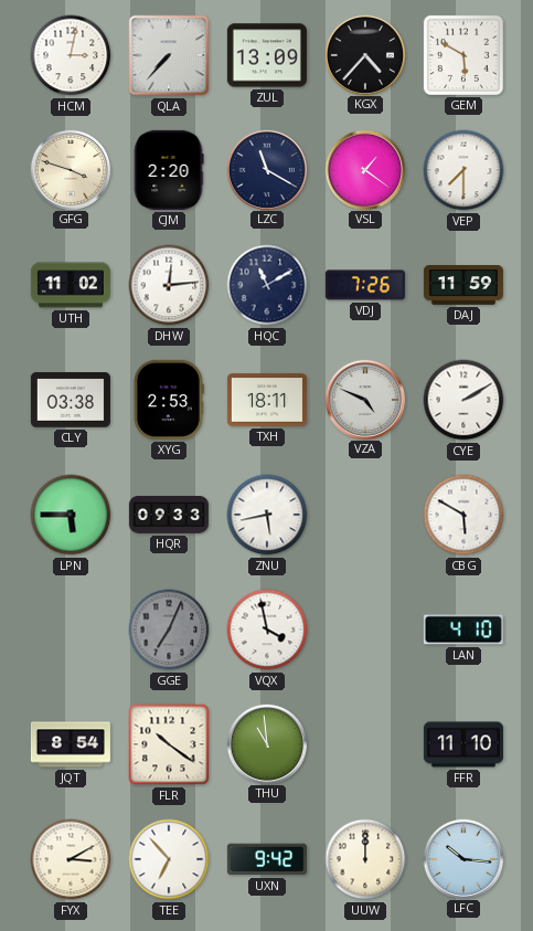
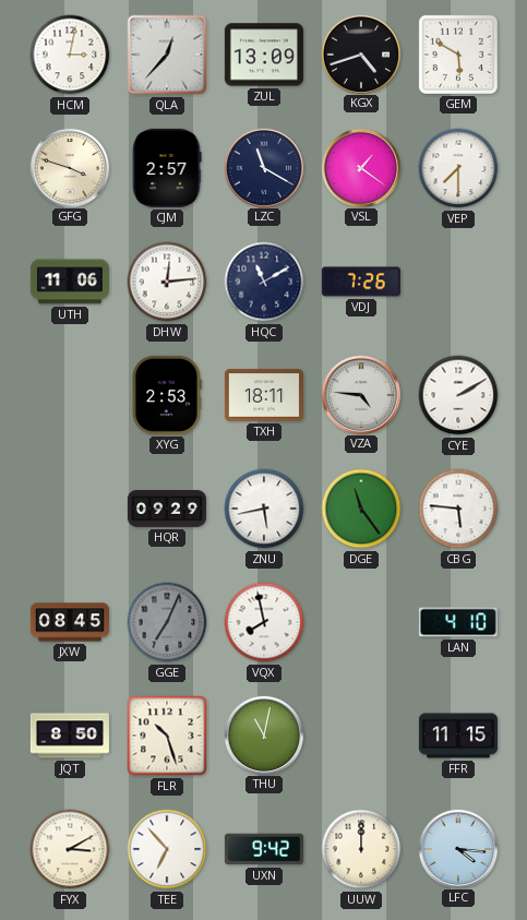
QLA: 7:37 -> 12:37 (167, 55)
KGX: 4:37 -> 4:42 (360, 53)
CJM: 2:20 -> 2:57 (167, 168)
UTH: 11:02 -> 11:06 (70, 282)
DAJ: 11:59 -> none (463, 285)
CLY: 03:38 -> none (71, 400)
VZA: 4:49 -> 4:46 (360, 394)
LPN: 5:45 -> none (71, 515)
HQR: 09:33 -> 09:29 (167, 509)
DGE: none -> 11:24 (361, 509)
CBG: 5:50 -> 5:46 (458, 509)
JXW: none -> 08:45 (70, 622)
VQX: 3:58 -> 7:58 (264, 622)
JQT: 8:54 -> 8:50 (70, 736)
FLR: 10:21 -> 10:27 (167, 736)
THU: 10:59 -> 11:02 (263, 734)
FFR: 11:10 -> 11:15 (458, 736)
LFC: 10:16 -> 4:16 (457, 848)
